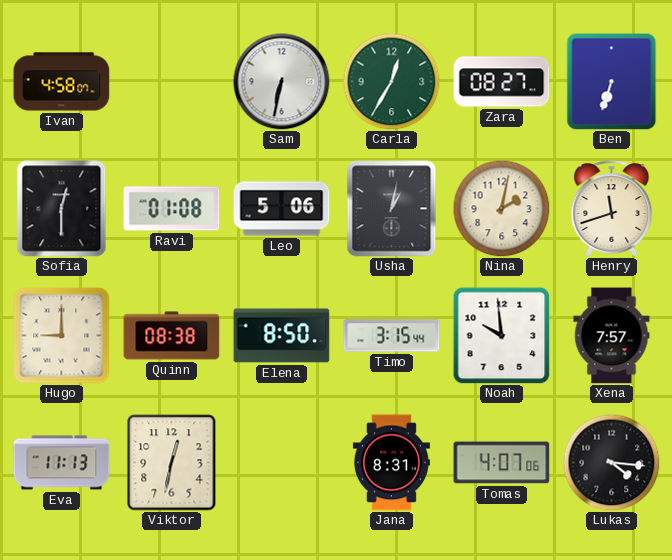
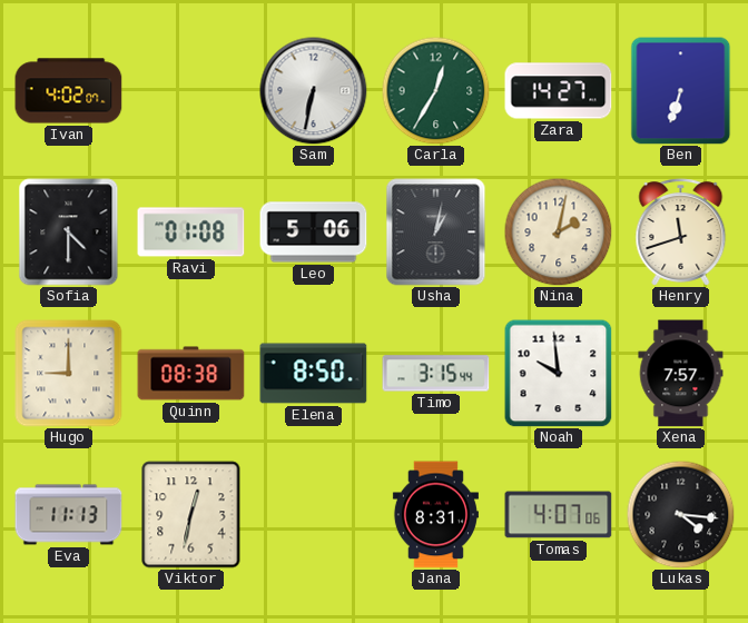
Ivan: 4:58 -> 4:02 (69, 91)
Zara: 08:27 -> 14:27 (559, 91)
Sofia: 12:30 -> 4:30 (69, 233)
